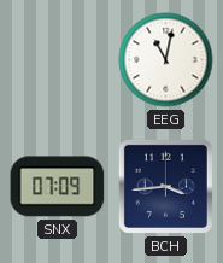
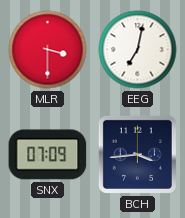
MLR: none -> 3:30 (48, 50)
EEG: 11:02 -> 7:02 (138, 50)
